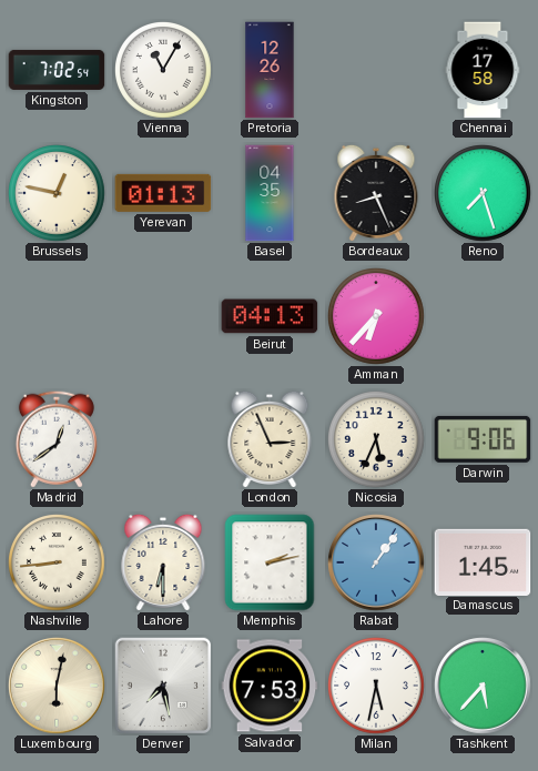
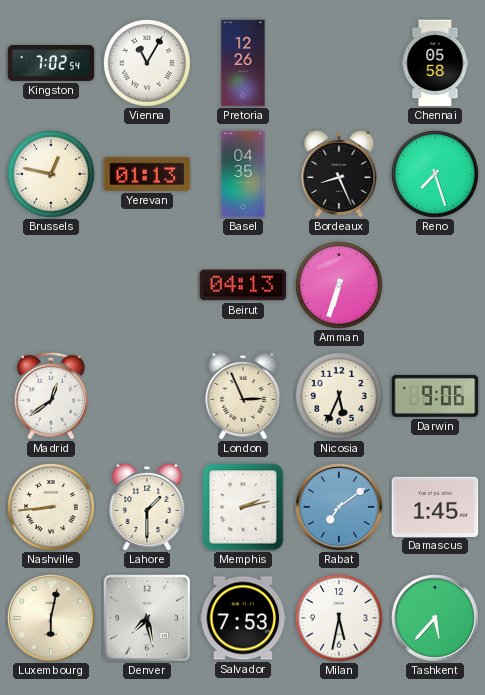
Chennai: 17:58 -> 05:58 (435, 63)
Amman: 6:37 -> 6:33 (340, 286)
Lahore: 6:30 -> 1:30 (147, 507)
Rabat: 1:06 -> 7:09 (339, 507)
